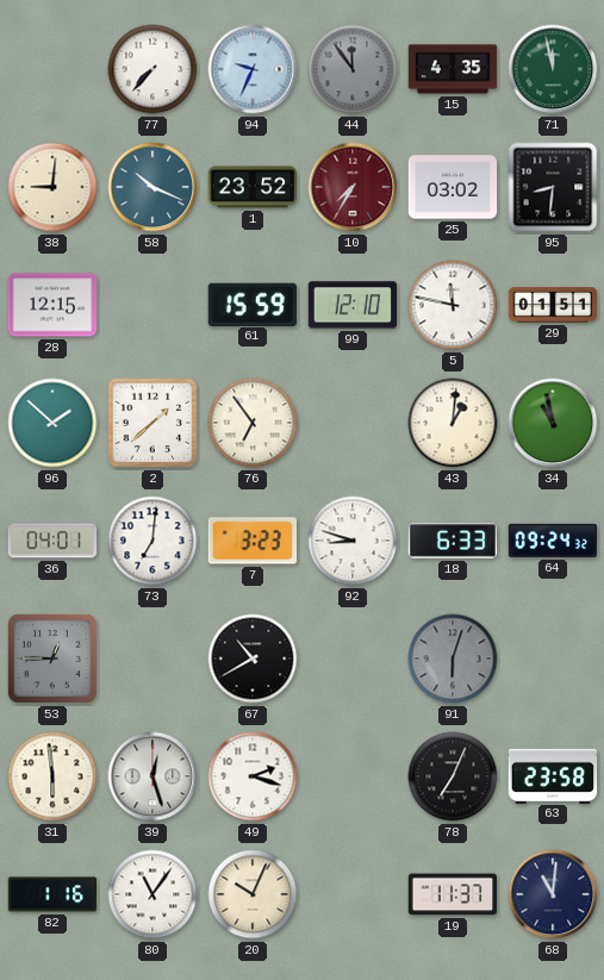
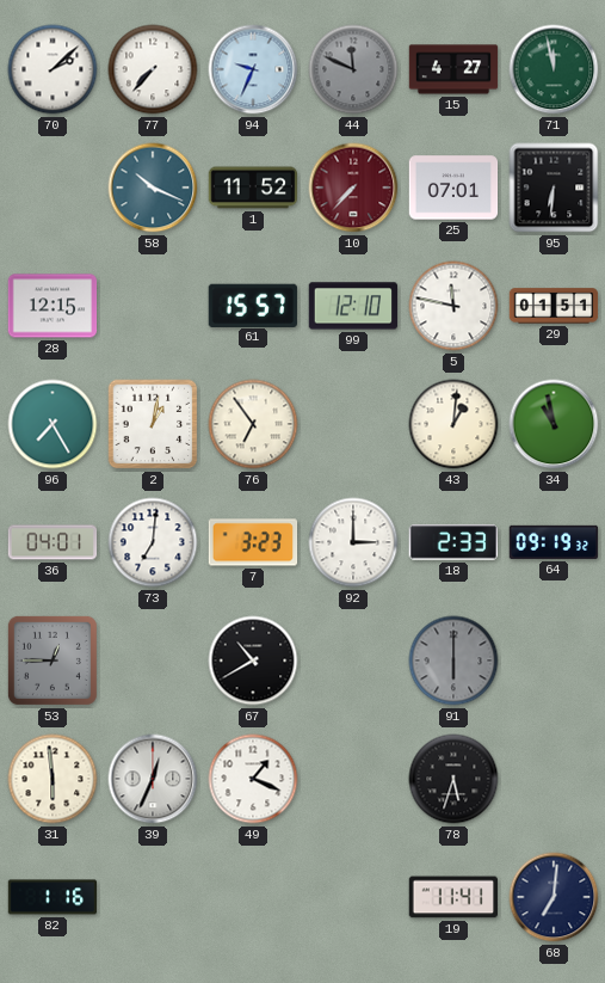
70: none -> 2:08 (53, 69)
44: 11:54 -> 11:49 (353, 69)
15: 4:35 -> 4:27 (453, 69)
38: 9:01 -> none (52, 187)
1: 23:52 -> 11:52 (253, 188)
10: 7:35 -> 7:37 (353, 188)
25: 03:02 -> 07:01 (453, 188)
95: 8:31 -> 6:31 (554, 188)
61: 15:59 -> 15:57 (253, 305)
96: 1:52 -> 7:25 (53, 424)
2: 1:38 -> 1:02 (153, 424)
92: 8:48 -> 3:00 (353, 542)
18: 6:33 -> 2:33 (452, 542)
64: 09:24 -> 09:19 (554, 542)
91: 6:03 -> 6:00 (453, 661)
39: 12:27 -> 12:34 (153, 779)
49: 2:18 -> 1:19 (253, 779)
78: 7:04 -> 5:33 (453, 779)
63: 23:58 -> none (553, 775)
80: 11:06 -> none (152, 894)
20: 10:04 -> none (253, 894)
19: 11:37 -> 11:41 (452, 897)
68: 11:01 -> 7:01 (554, 897)
